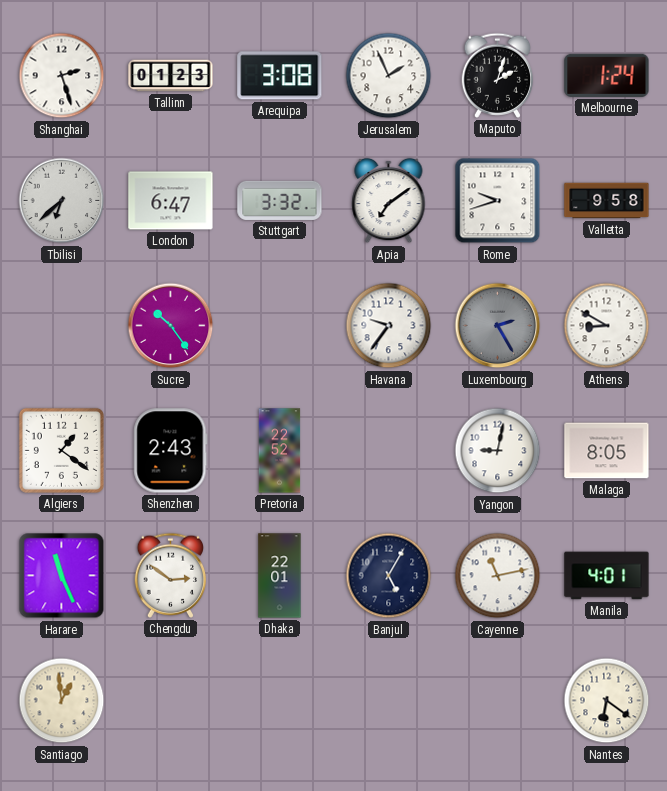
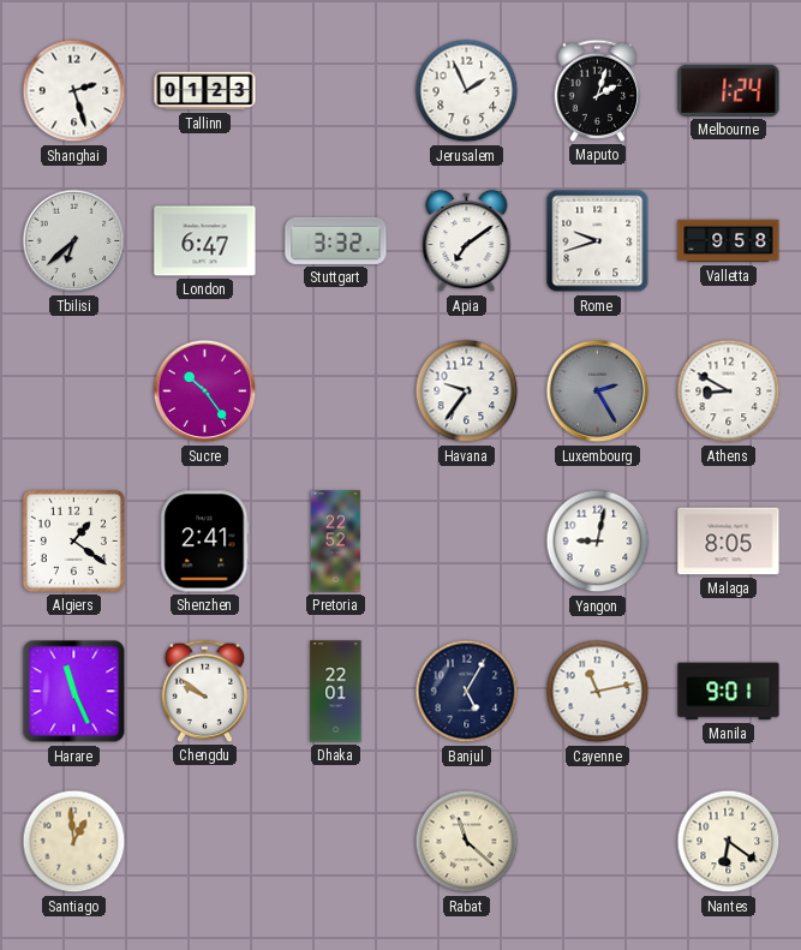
Arequipa: 3:08 -> none (280, 76)
Shenzhen: 2:43 -> 2:41 (205, 542)
Chengdu: 2:51 -> 9:51 (205, 691)
Manila: 4:01 -> 9:01 (729, 692)
Rabat: none -> 11:22 (467, 842)
